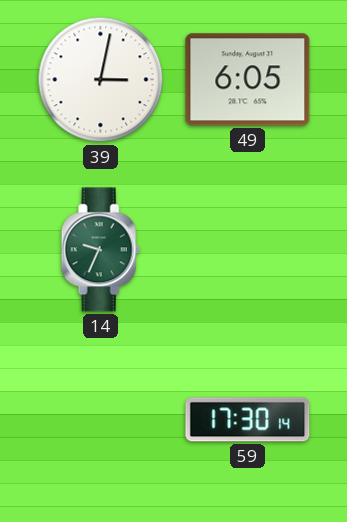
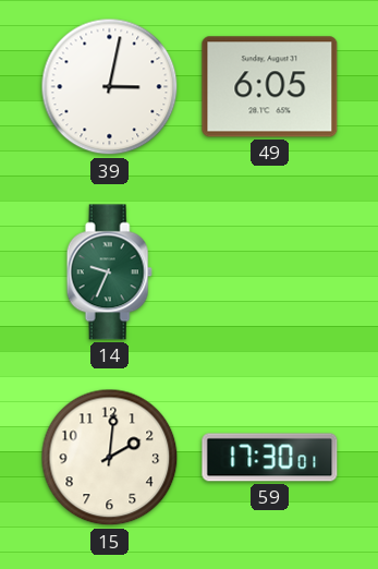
15: none -> 2:01 (110, 458)
59: 17:30:14 -> 17:30:01 (270, 458)
